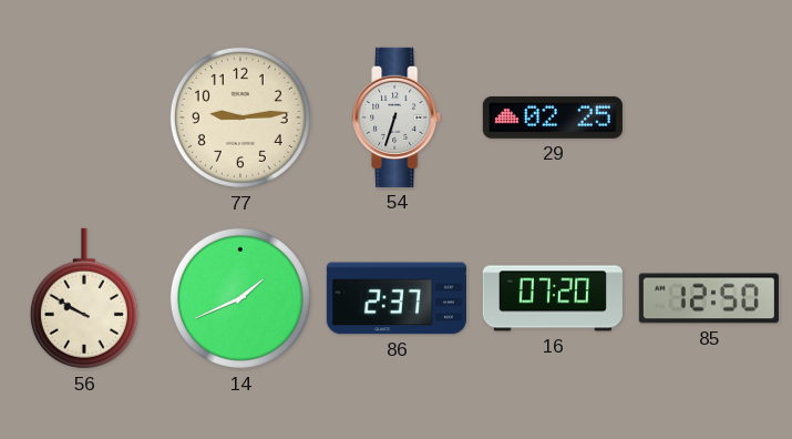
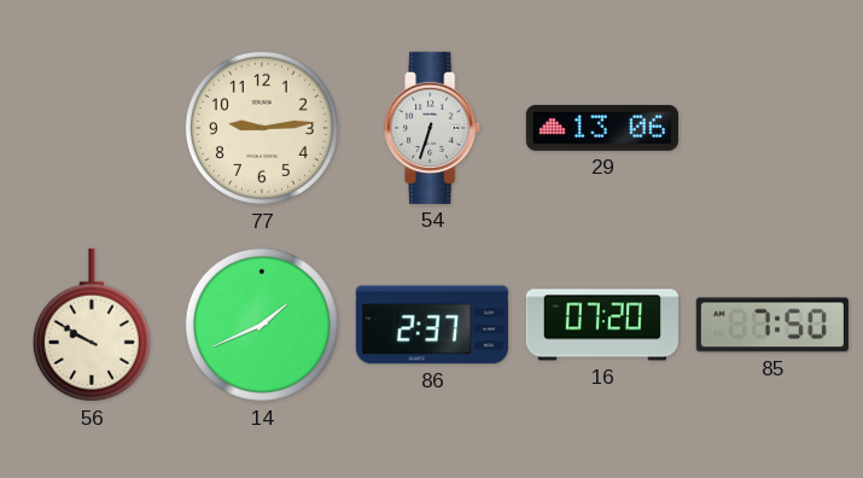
29: 02:25 -> 13:06 (602, 128)
85: 12:50 -> 7:50 (772, 325)
